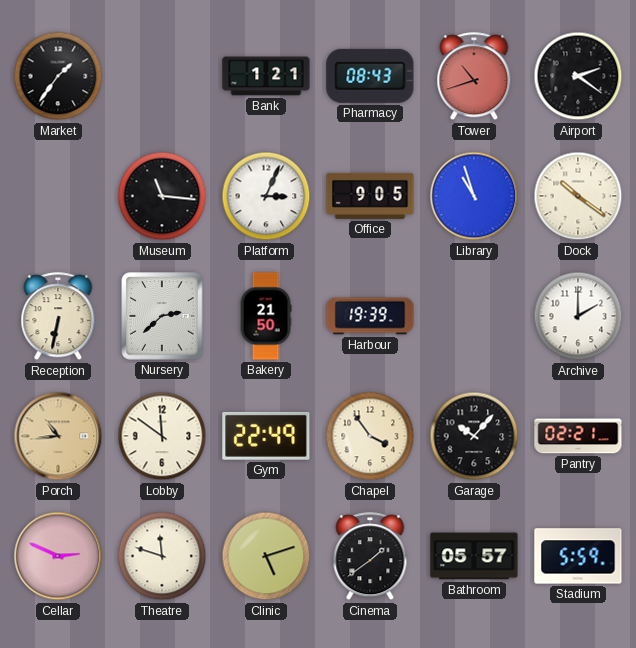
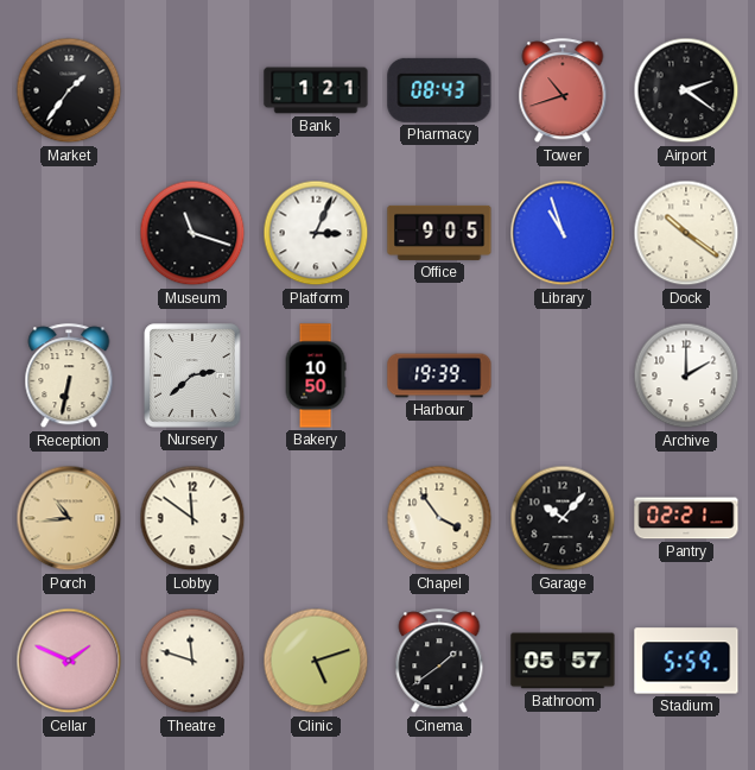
Museum: 11:16 -> 11:18 (192, 233)
Bakery: 21:50 -> 10:50 (316, 375)
Gym: 22:49 -> none (266, 436)
Cellar: 2:49 -> 1:49 (69, 661)
